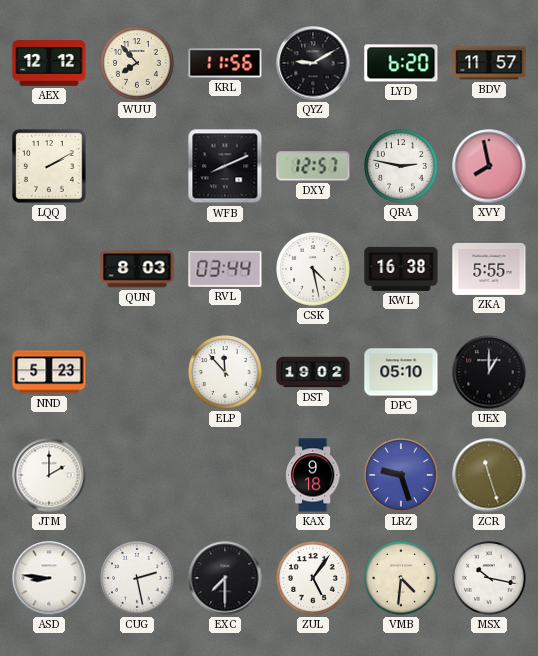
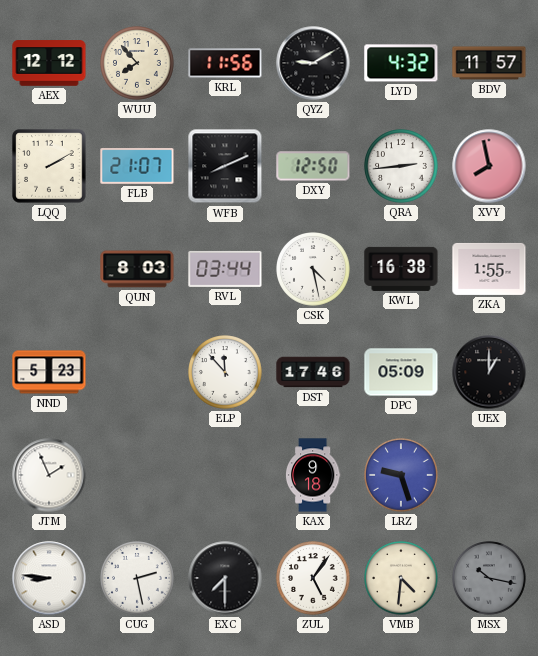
LYD: 6:20 -> 4:32 (401, 63)
FLB: none -> 21:07 (137, 166)
DXY: 12:57 -> 12:50 (313, 166)
QRA: 2:47 -> 2:44 (401, 166)
ZKA: 5:55 -> 1:55 (489, 269)
DST: 19:02 -> 17:46 (313, 372)
DPC: 05:10 -> 05:09 (401, 372)
JTM: 2:00 -> 1:56 (49, 475)
ZCR: 11:27 -> none (489, 475)
MSX dial: white -> grey (489, 578)
